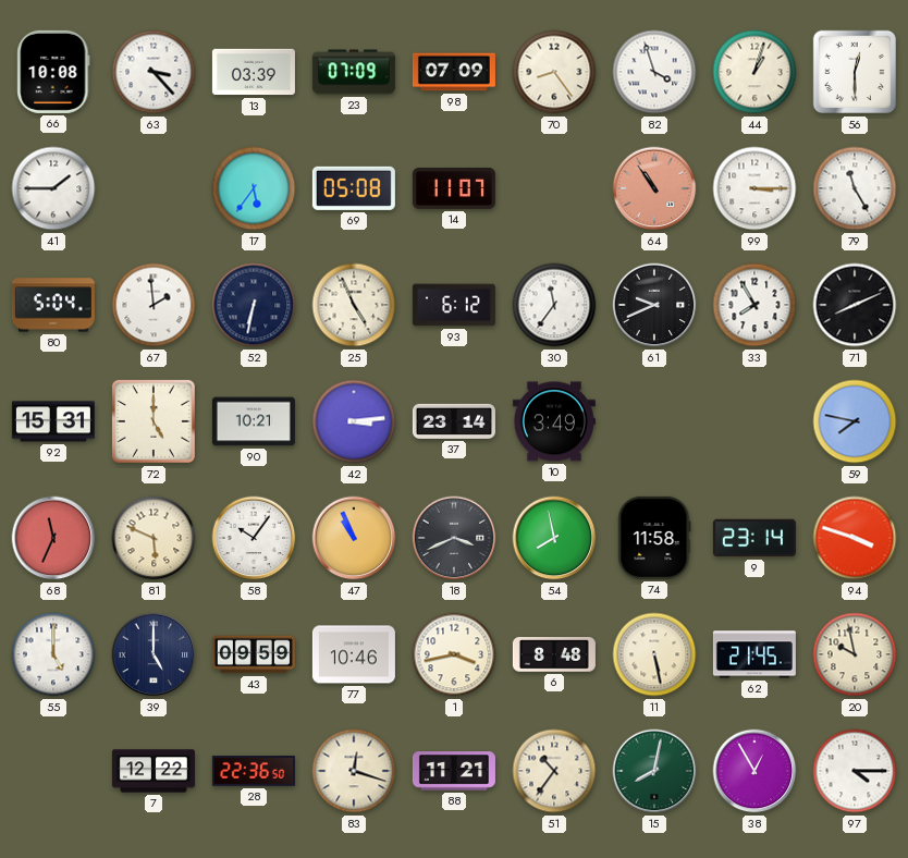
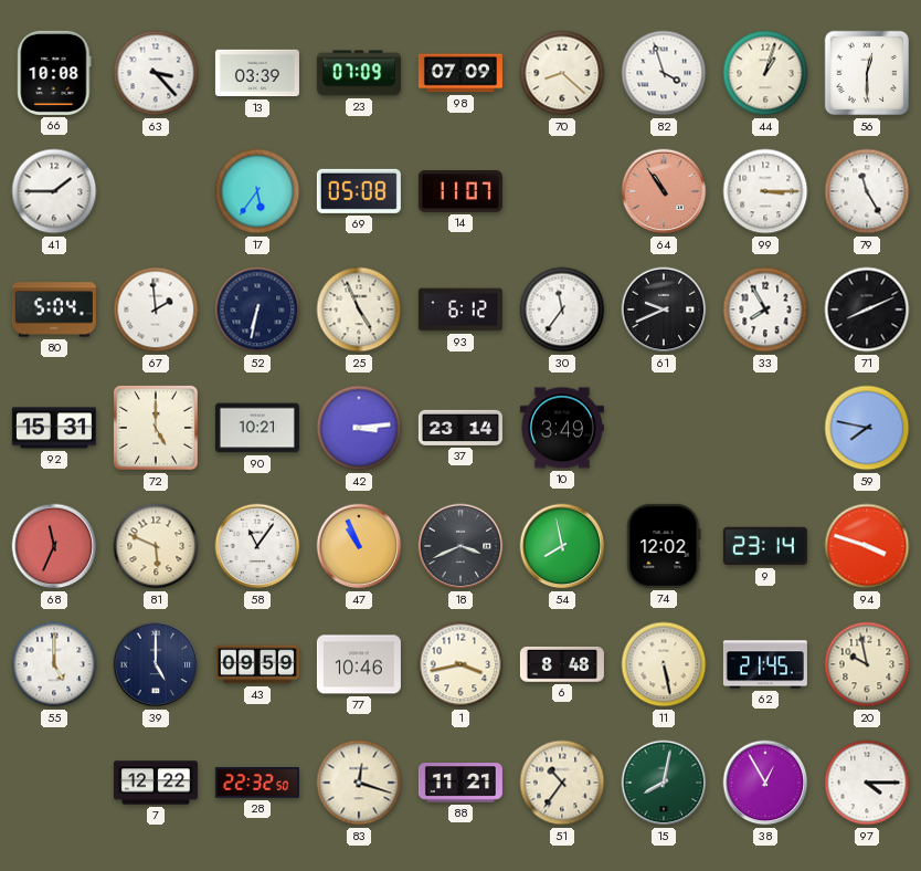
70: 8:24 -> 8:22 (562, 73)
58: 10:06 -> 11:06 (257, 546)
74: 11:58 -> 12:02 (664, 546)
28: 22:36 -> 22:32 (257, 783)
